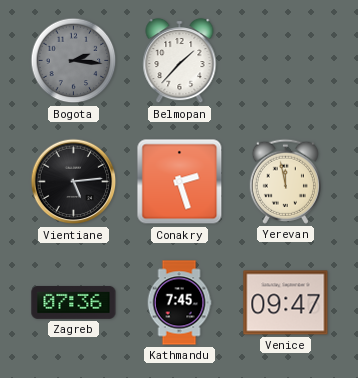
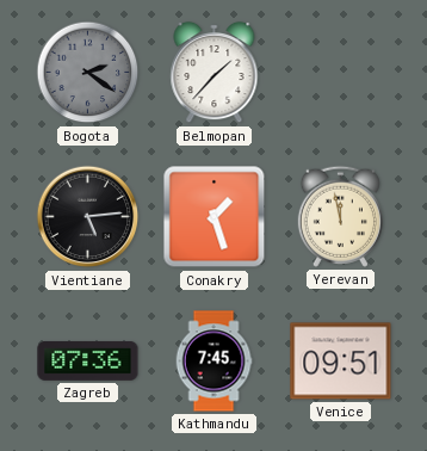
Bogota: 2:16 -> 2:21 (88, 73)
Conakry: 2:27 -> 1:27 (215, 217)
Venice: 09:47 -> 09:51 (341, 362)
